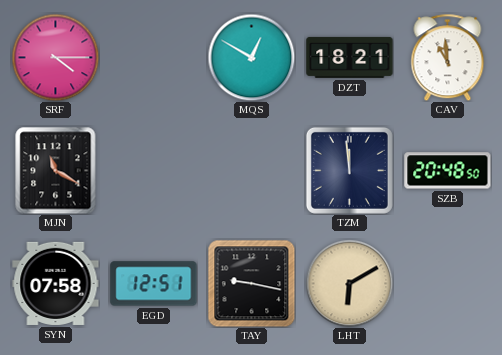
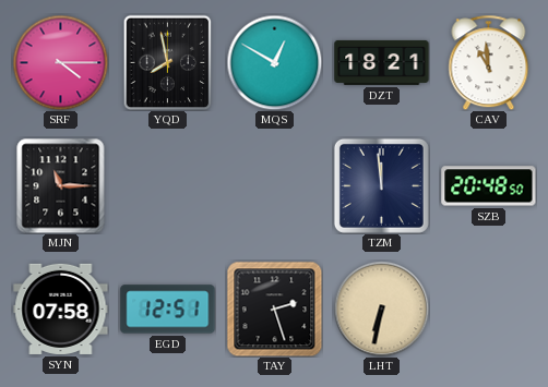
YQD: none -> 7:58 (168, 62)
MJN: 11:20 -> 11:15 (61, 185)
TAY: 9:17 -> 2:27 (274, 309)
LHT: 6:10 -> 6:32 (381, 309)
